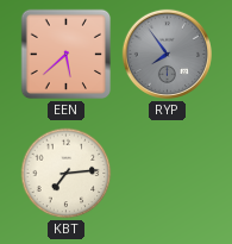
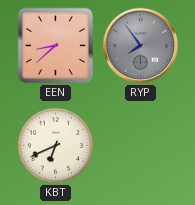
EEN: 5:38 -> 8:38 (56, 46)
KBT: 7:14 -> 6:41 (56, 146)
